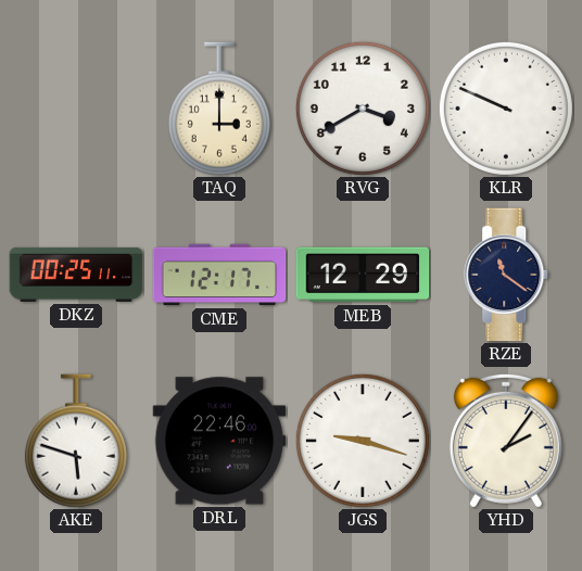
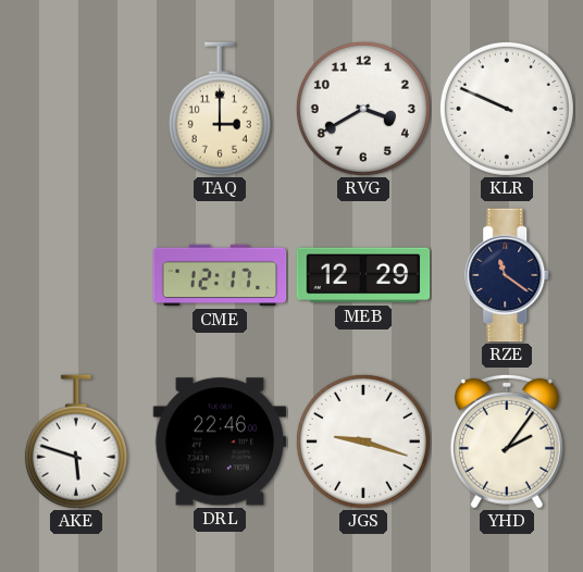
DKZ: 00:25 -> none (76, 275)
